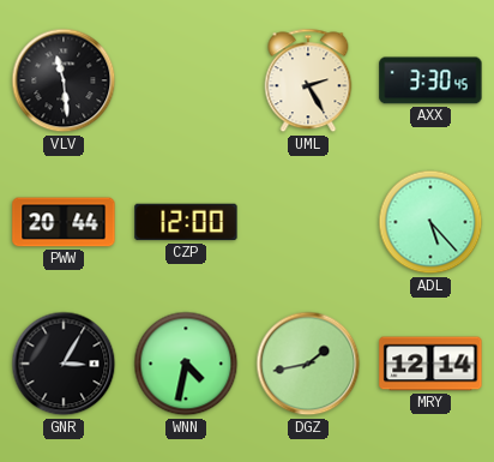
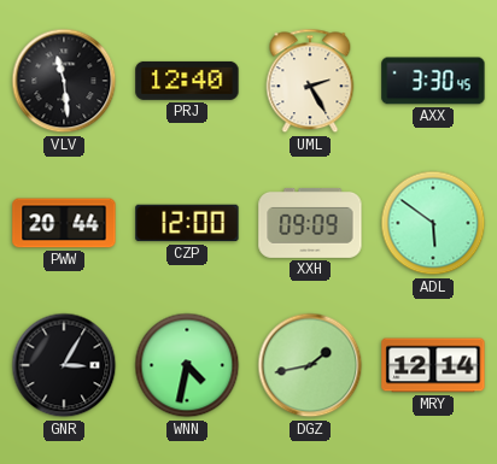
PRJ: none -> 12:40 (187, 81)
XXH: none -> 09:09 (310, 223)
ADL: 5:23 -> 5:51 (433, 223)
